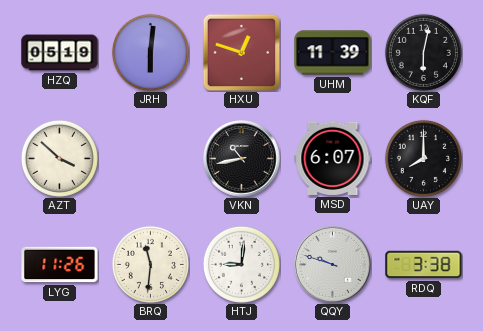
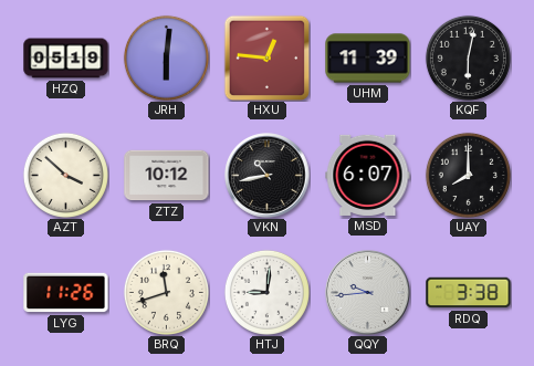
HXU: 12:48 -> 12:46 (266, 57)
ZTZ: none -> 10:12 (167, 176)
BRQ: 11:31 -> 11:42 (166, 292)
QQY: 9:48 -> 9:44 (368, 293)
